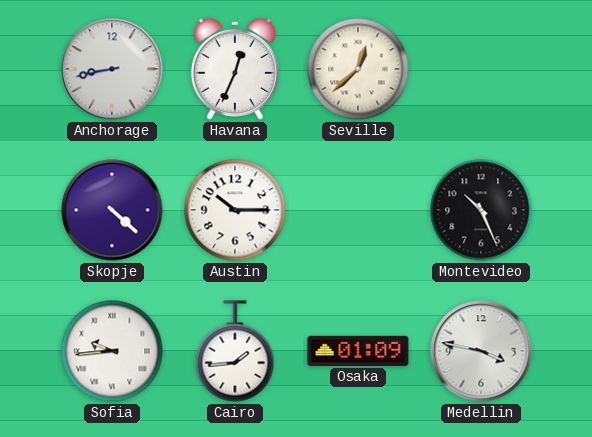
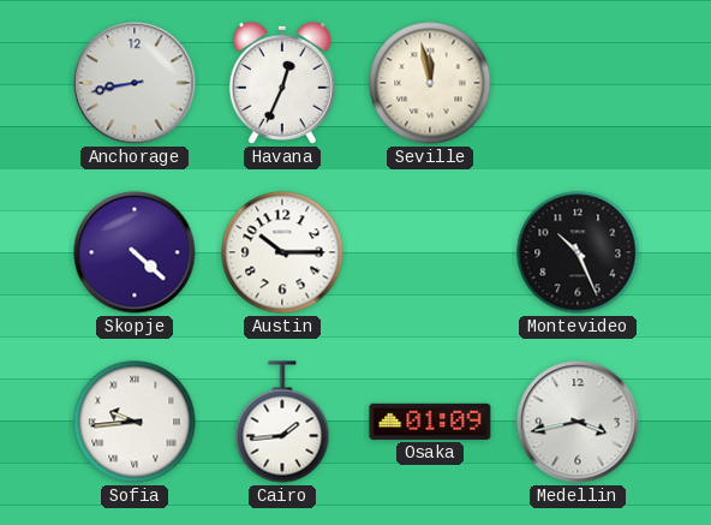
Seville: 12:38 -> 11:58 (430, 83)
Medellin: 3:47 -> 3:43 (578, 422)
